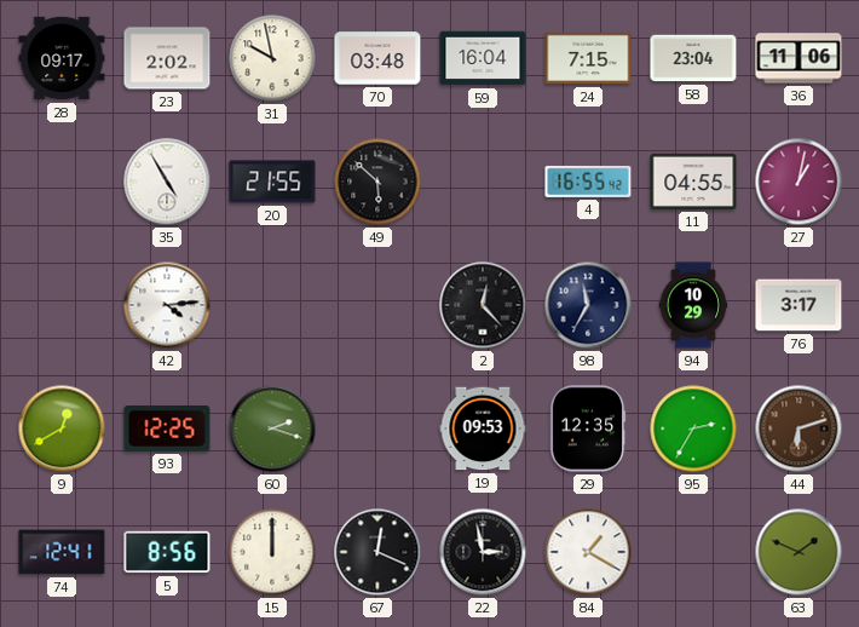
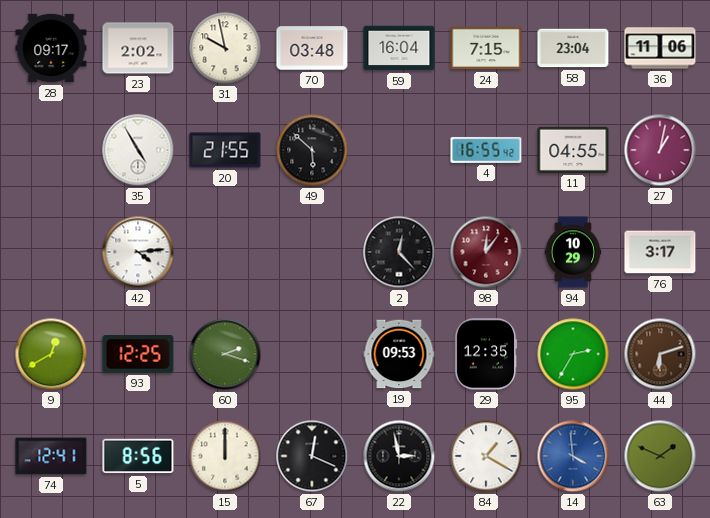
98: 11:35 -> 12:06 (486, 252)
98 dial: navy -> burgundy (486, 252)
14: none -> 3:59 (573, 456)
